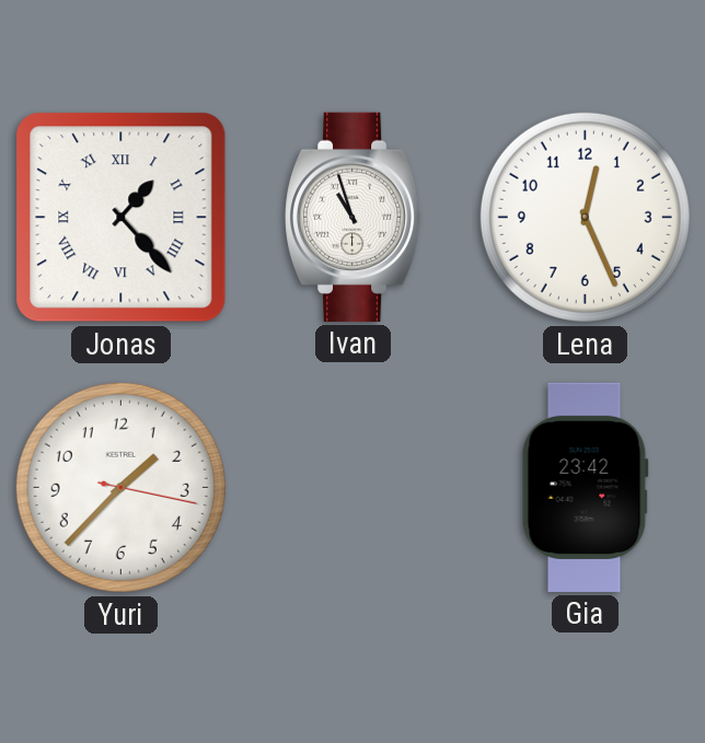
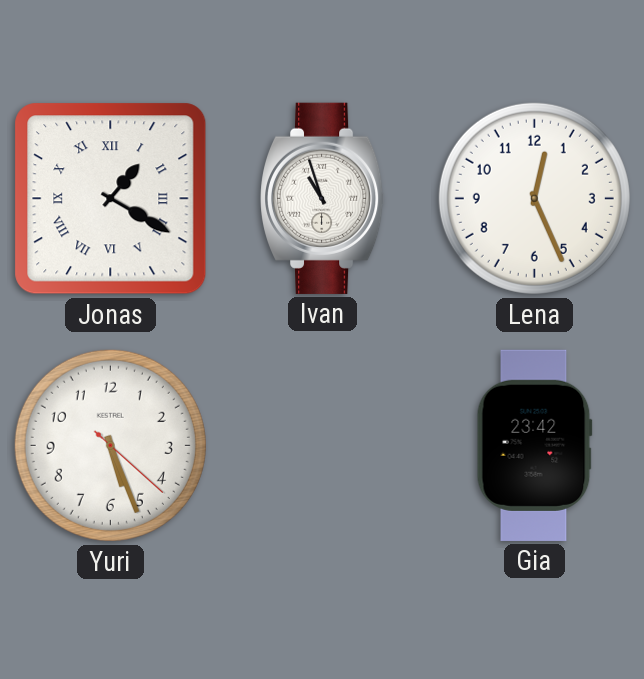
Jonas: 1:23 -> 1:20 (111, 199)
Yuri: 1:37 -> 5:26 (110, 445)
